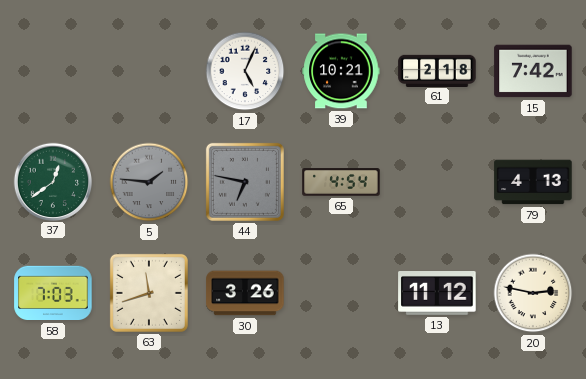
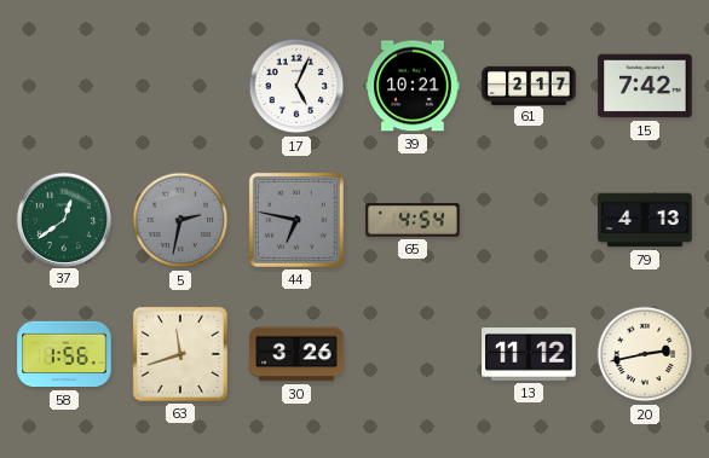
61: 2:18 -> 2:17 (529, 85)
5: 1:46 -> 2:32 (180, 220)
58: 7:03 -> 1:56 (64, 354)
20: 2:47 -> 2:43 (645, 354)
